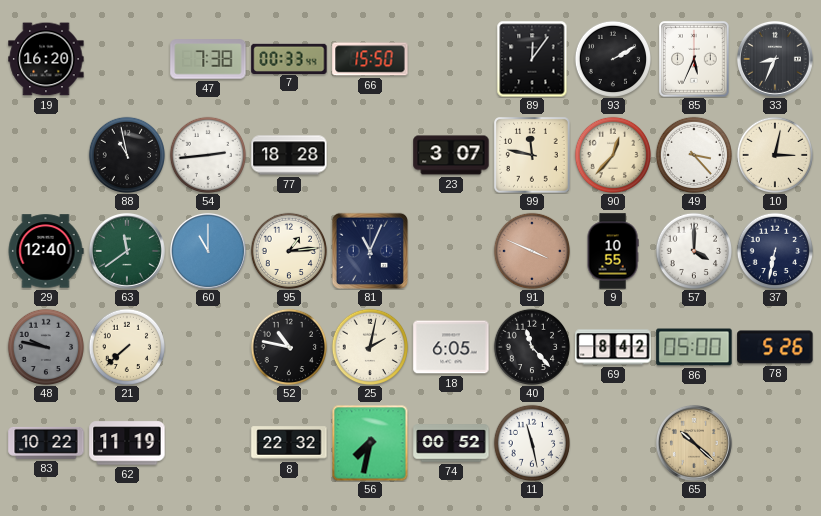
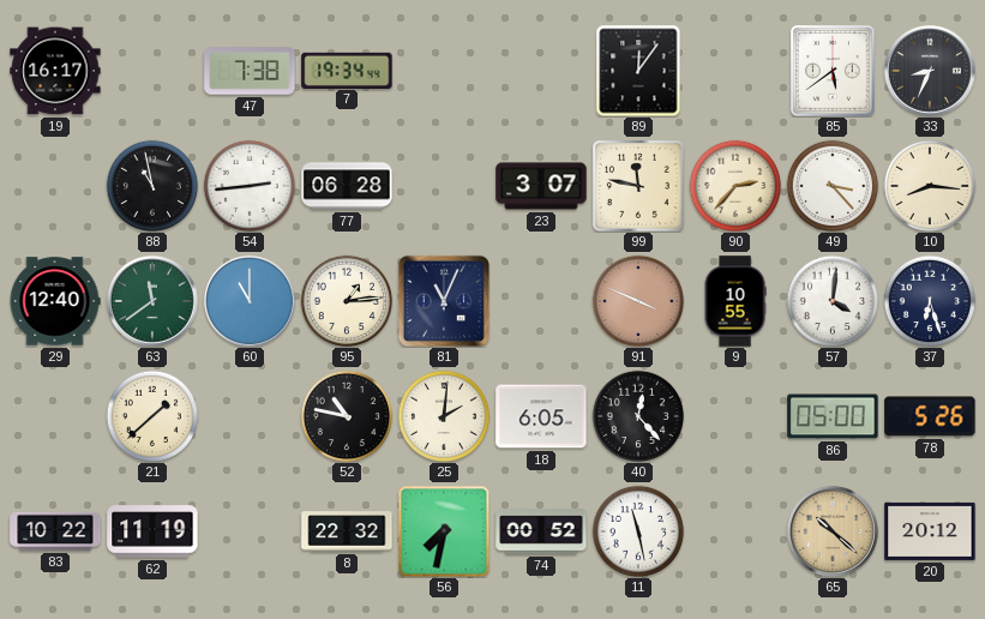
19: 16:20 -> 16:17 (55, 71)
7: 00:33 -> 19:34 (347, 70)
66: 15:50 -> none (370, 59)
93: 2:10 -> none (612, 58)
85: 5:34 -> 5:39 (833, 71)
77: 18:28 -> 06:28 (347, 186)
90: 12:37 -> 2:37 (734, 185)
10: 3:02 -> 8:16 (929, 185)
57: 4:00 -> 4:01 (831, 300)
37: 6:32 -> 6:27 (929, 300)
48: 9:47 -> none (45, 346)
21: 7:38 -> 1:38 (151, 415)
25: 2:02 -> 2:01 (443, 415)
40: 11:23 -> 12:23 (637, 415)
69: 8:42 -> none (613, 347)
20: none -> 20:12 (930, 531)
